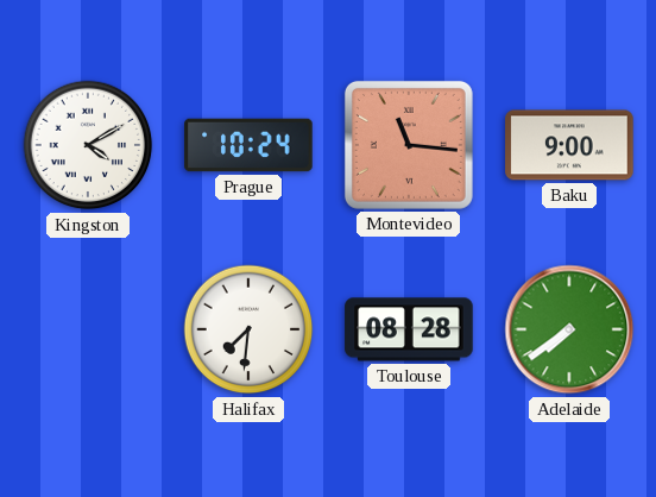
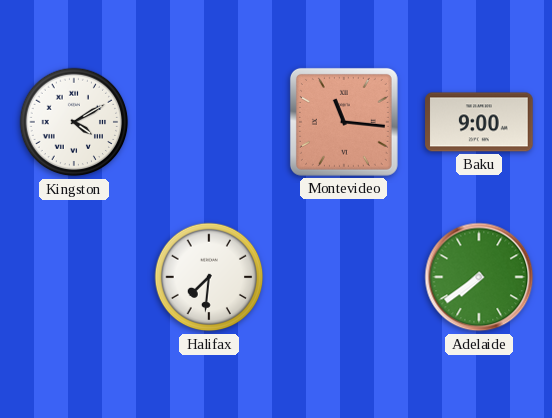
Prague: 10:24 -> none (248, 145)
Toulouse: 08:28 -> none (409, 329)
